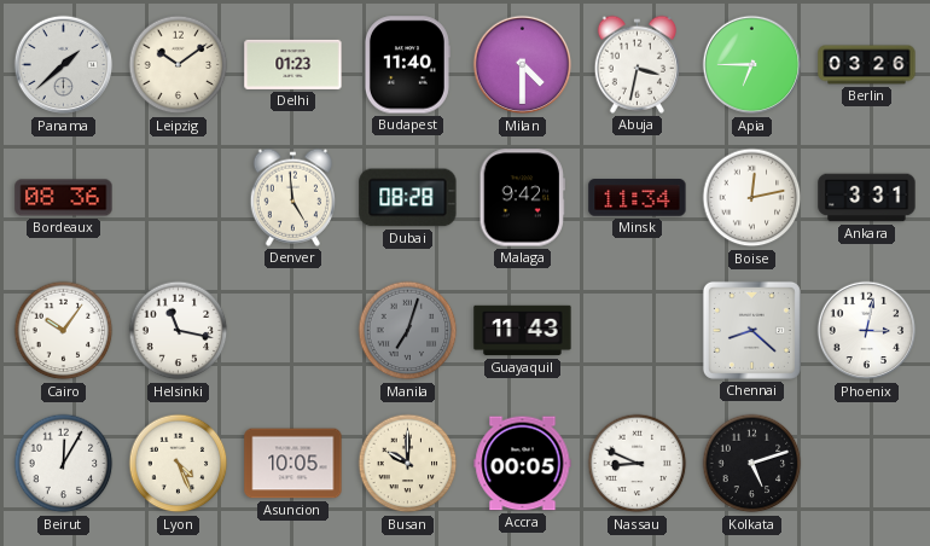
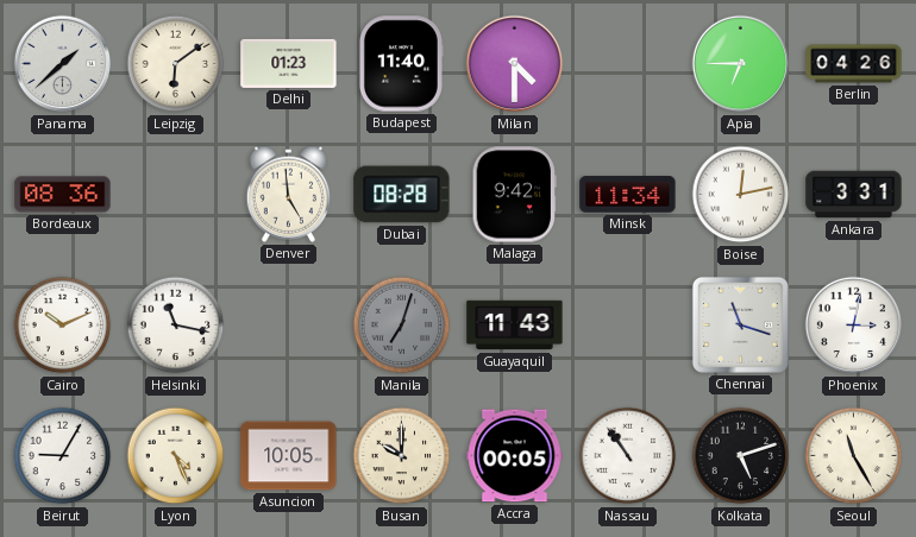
Leipzig: 10:09 -> 6:09 (176, 64)
Abuja: 3:32 -> none (637, 64)
Berlin: 03:26 -> 04:26 (854, 64)
Cairo: 10:06 -> 10:11 (63, 326)
Chennai: 8:22 -> 11:18 (740, 324)
Beirut: 12:05 -> 9:05 (63, 456)
Nassau: 8:49 -> 10:54 (628, 456)
Seoul: none -> 11:25 (854, 456)
